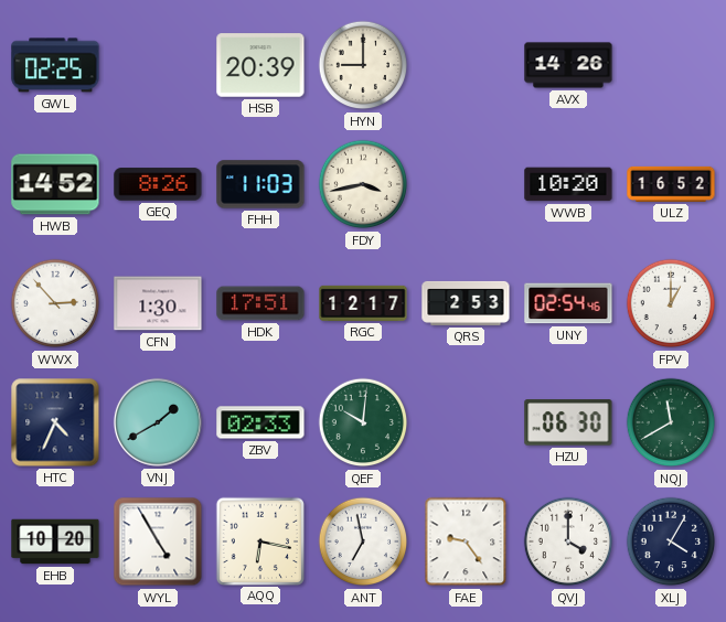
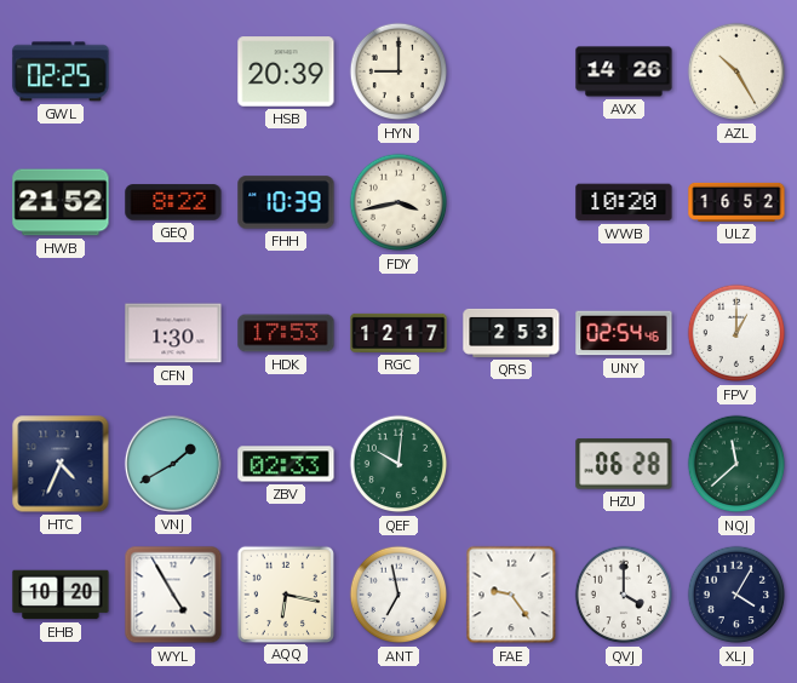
AZL: none -> 10:25 (736, 71)
HWB: 14:52 -> 21:52 (61, 202)
GEQ: 8:26 -> 8:22 (173, 202)
FHH: 11:03 -> 10:39 (286, 202)
WWX: 2:53 -> none (55, 303)
HDK: 17:51 -> 17:53 (286, 333)
HZU: 06:30 -> 06:28 (624, 464)
NQJ: 11:40 -> 11:38 (736, 464)
